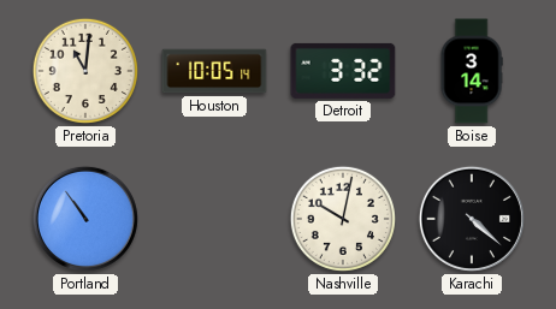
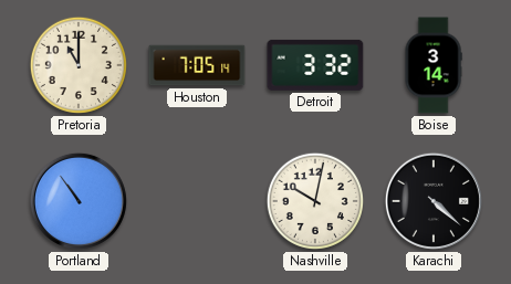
Pretoria: 11:01 -> 11:00 (79, 65)
Houston: 10:05 -> 7:05 (197, 65)
